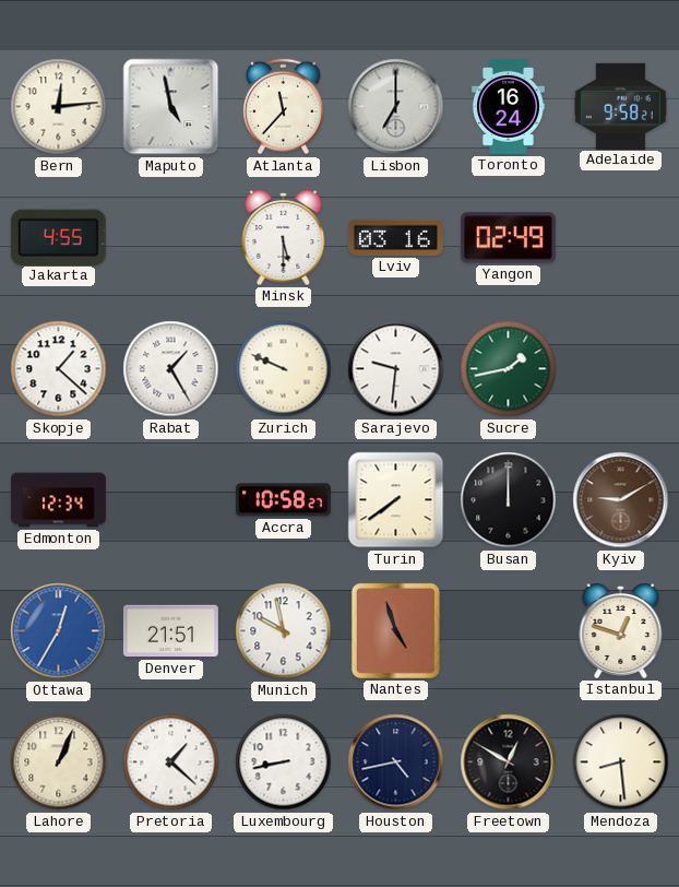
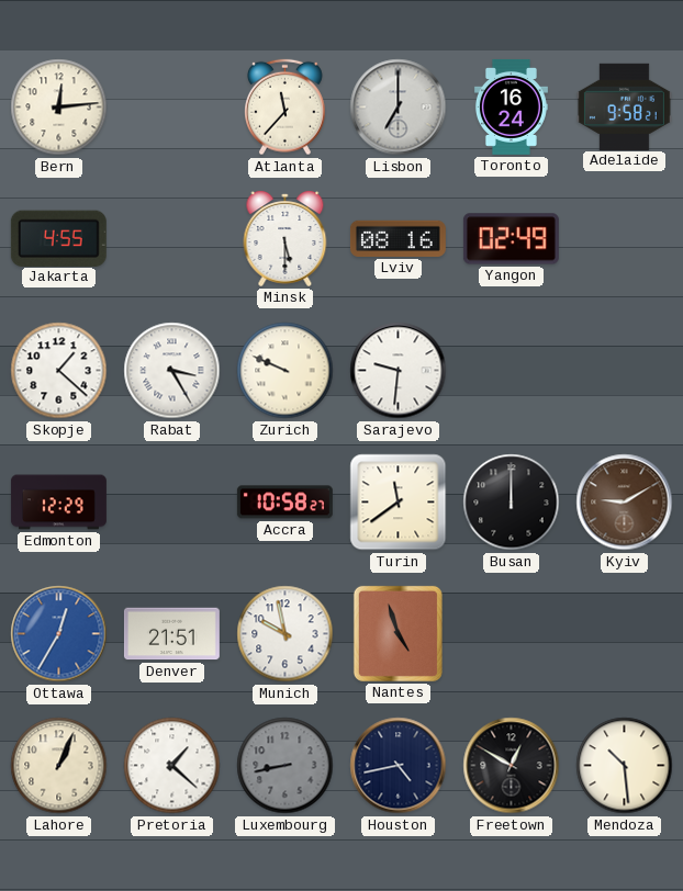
Maputo: 4:58 -> none (171, 107)
Lviv: 03:16 -> 08:16 (398, 238)
Rabat: 1:25 -> 3:25 (172, 371)
Sucre: 1:43 -> none (509, 369)
Edmonton: 12:34 -> 12:29 (58, 503)
Turin: 7:39 -> 11:39 (399, 503)
Istanbul: 12:48 -> none (621, 631)
Luxembourg dial: white -> grey (285, 766)
Mendoza: 8:29 -> 10:29 (625, 766)
